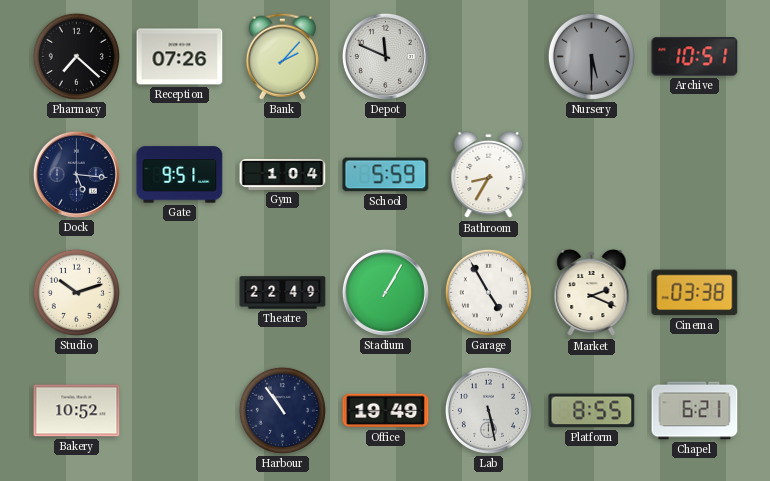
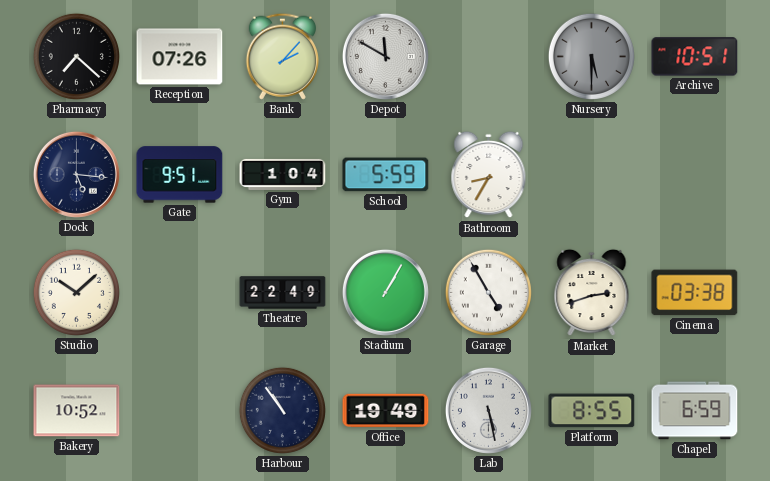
Depot: 11:49 -> 11:50 (385, 56)
Studio: 10:12 -> 10:08 (76, 292)
Market: 2:19 -> 2:42 (592, 293)
Chapel: 6:21 -> 6:59 (695, 411)
